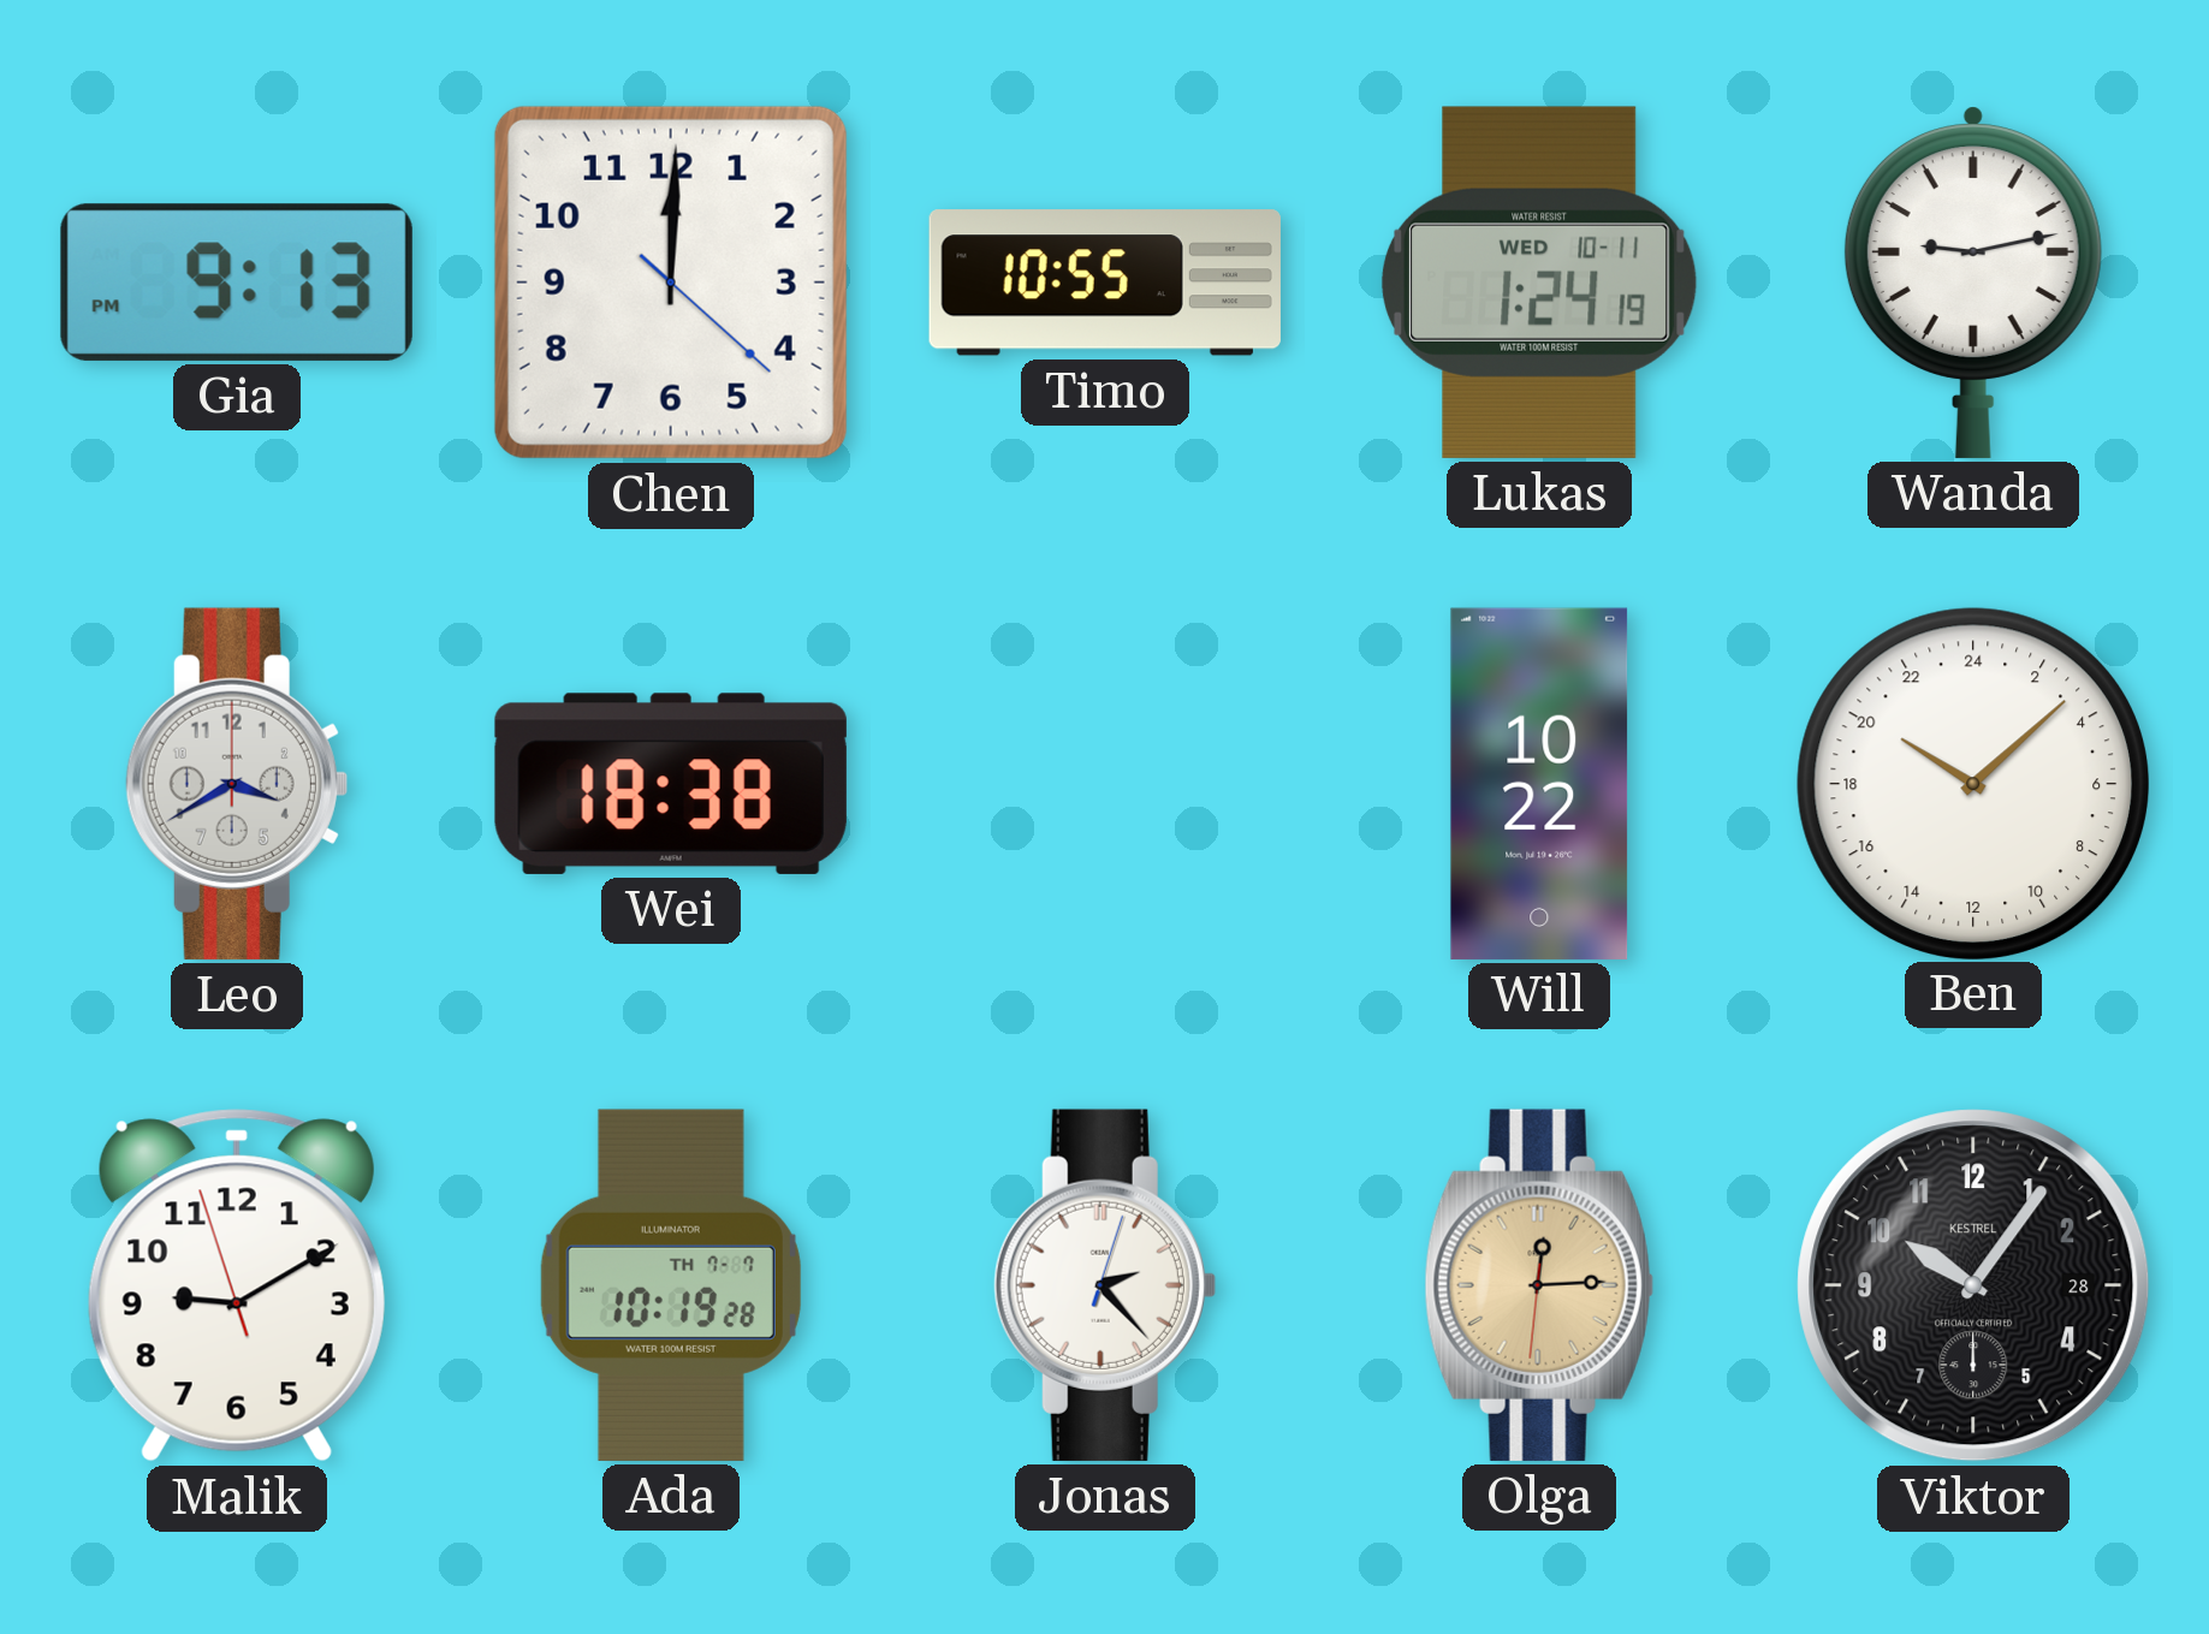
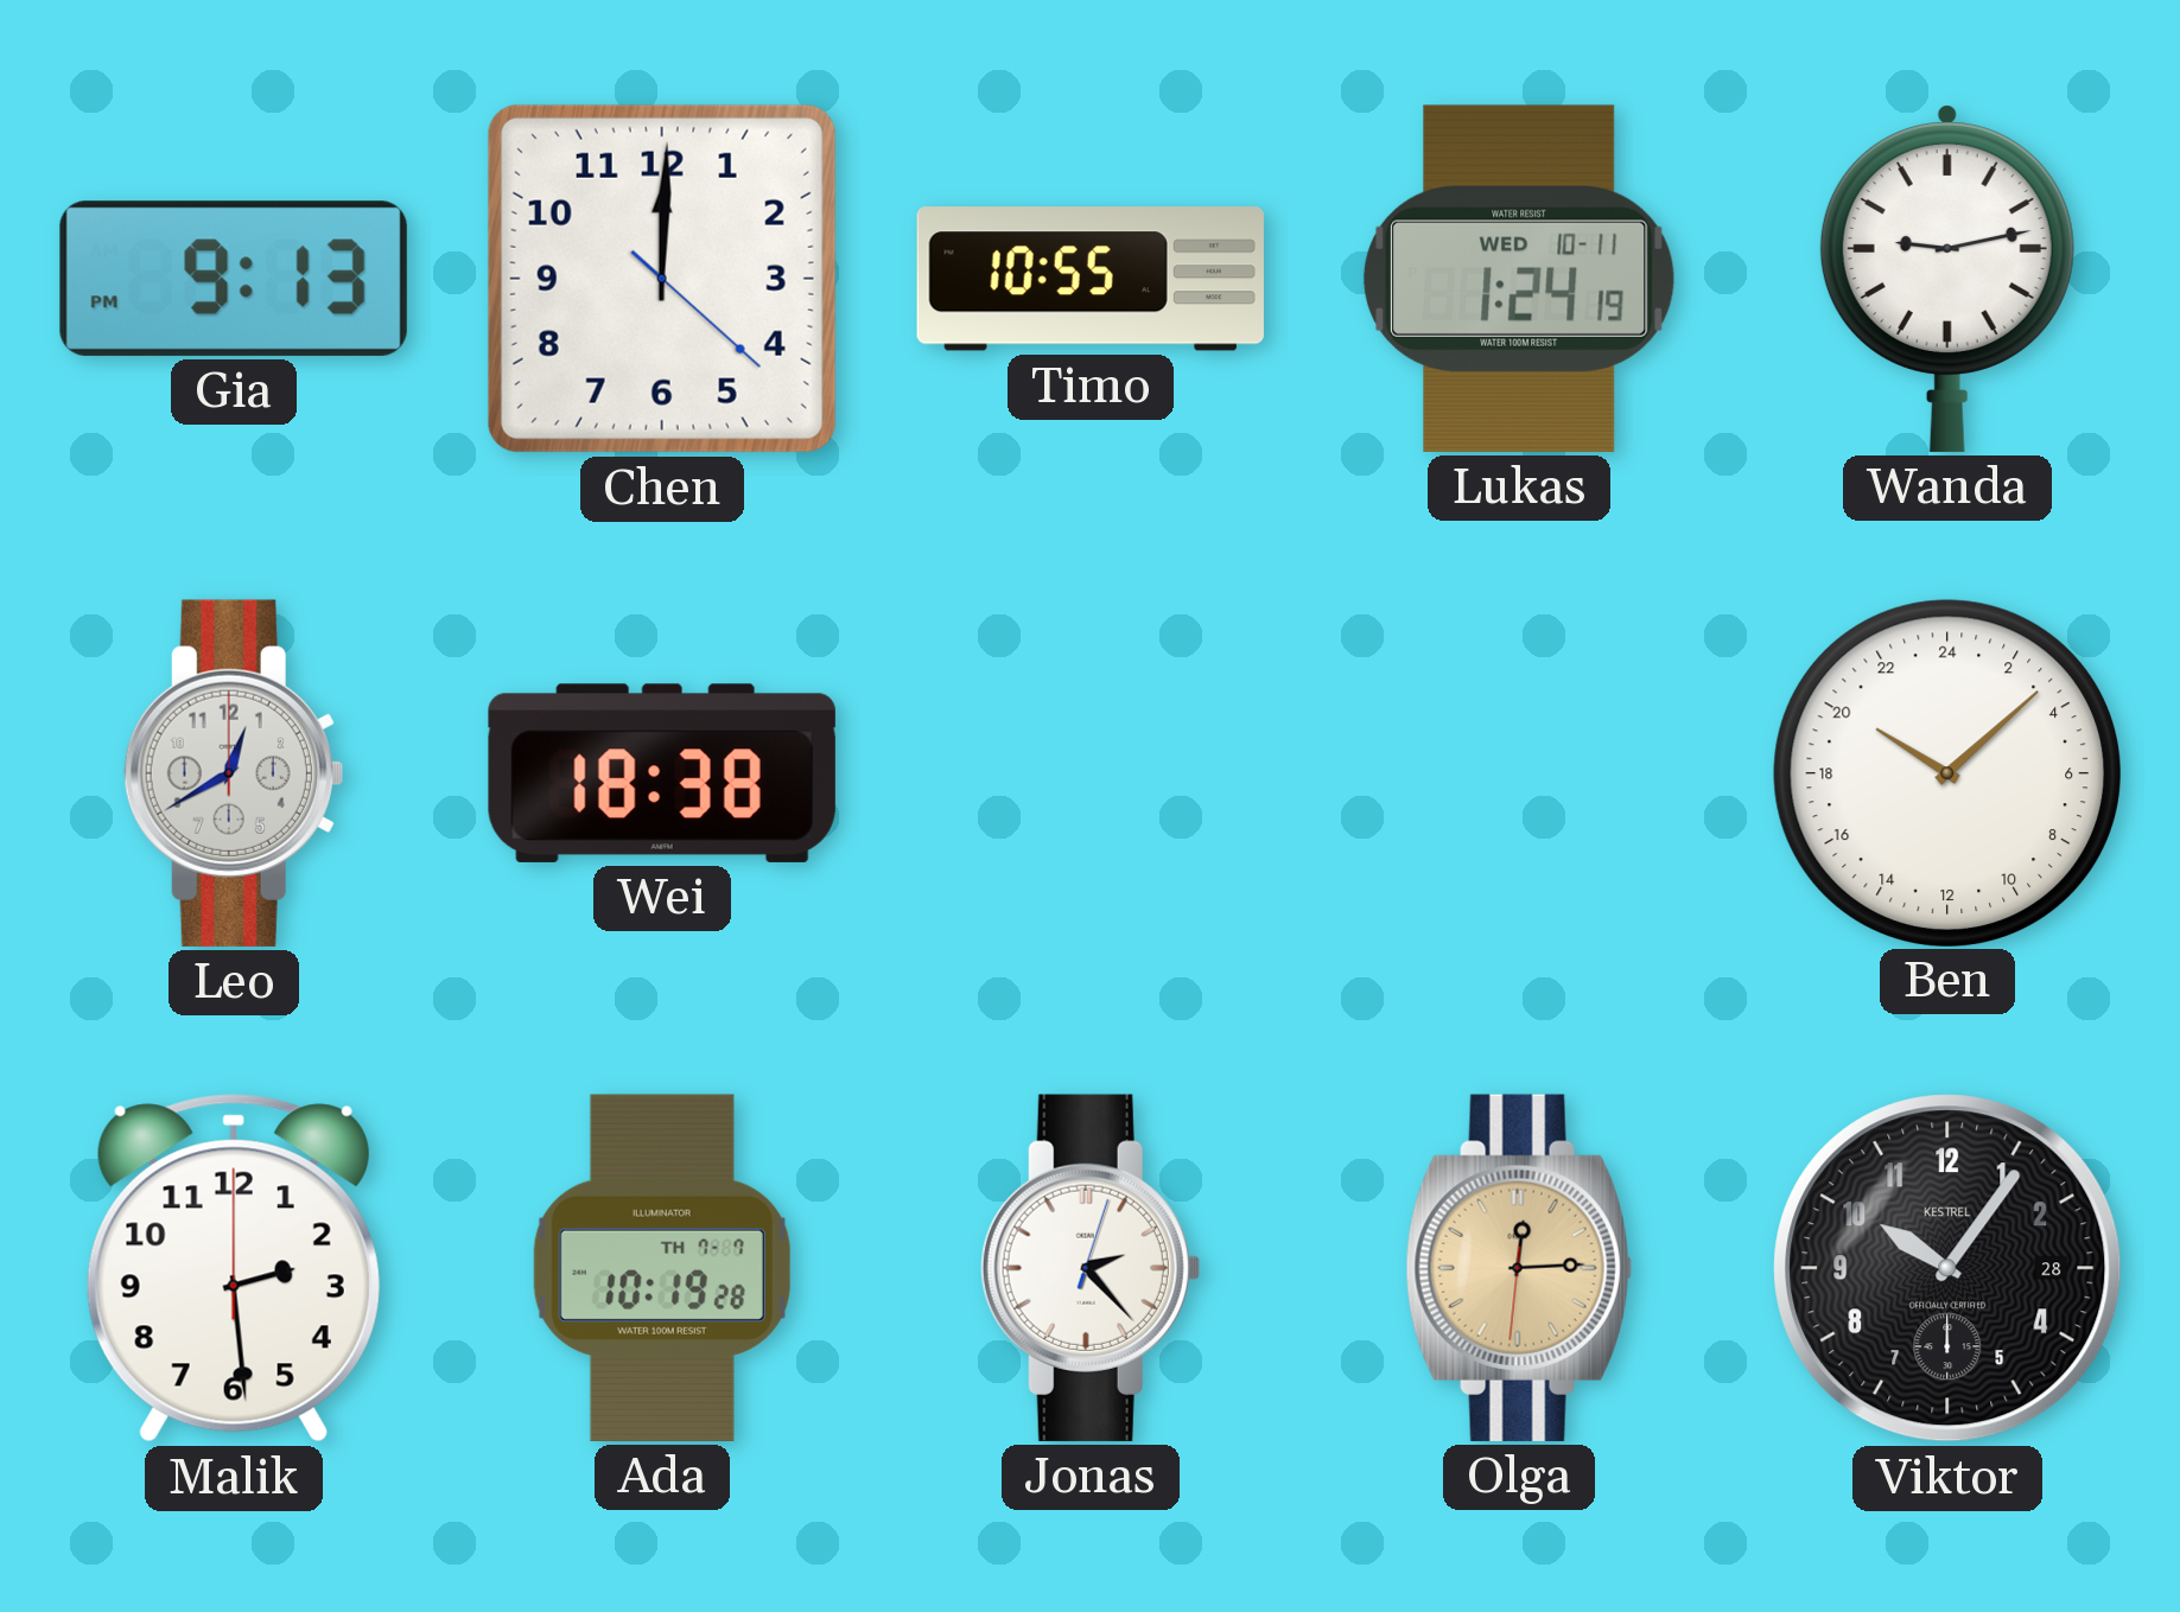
Leo: 3:40 -> 12:40 (234, 773)
Will: 10:22 -> none (1539, 784)
Malik: 9:09 -> 2:29 (234, 1268)
